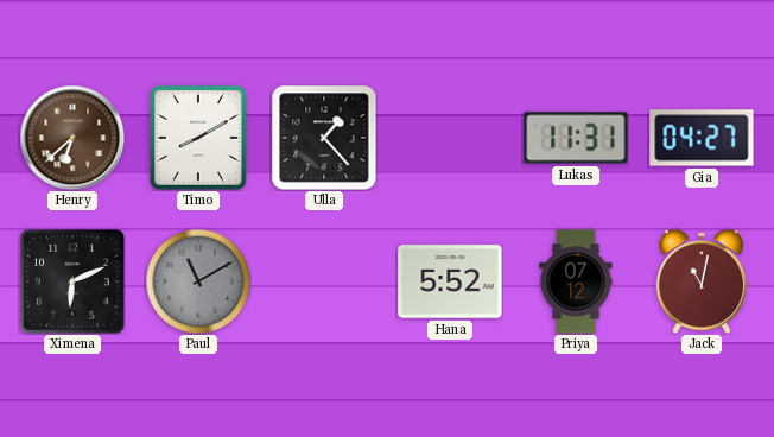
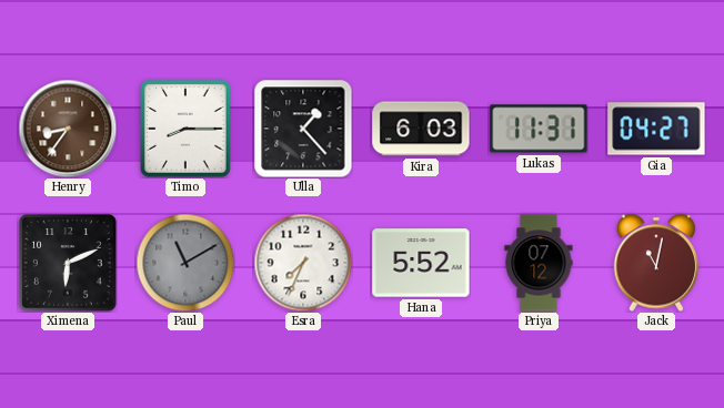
Henry: 6:38 -> 8:36 (68, 129)
Timo: 8:10 -> 8:15 (185, 129)
Kira: none -> 6:03 (421, 129)
Esra: none -> 7:34 (303, 263)
